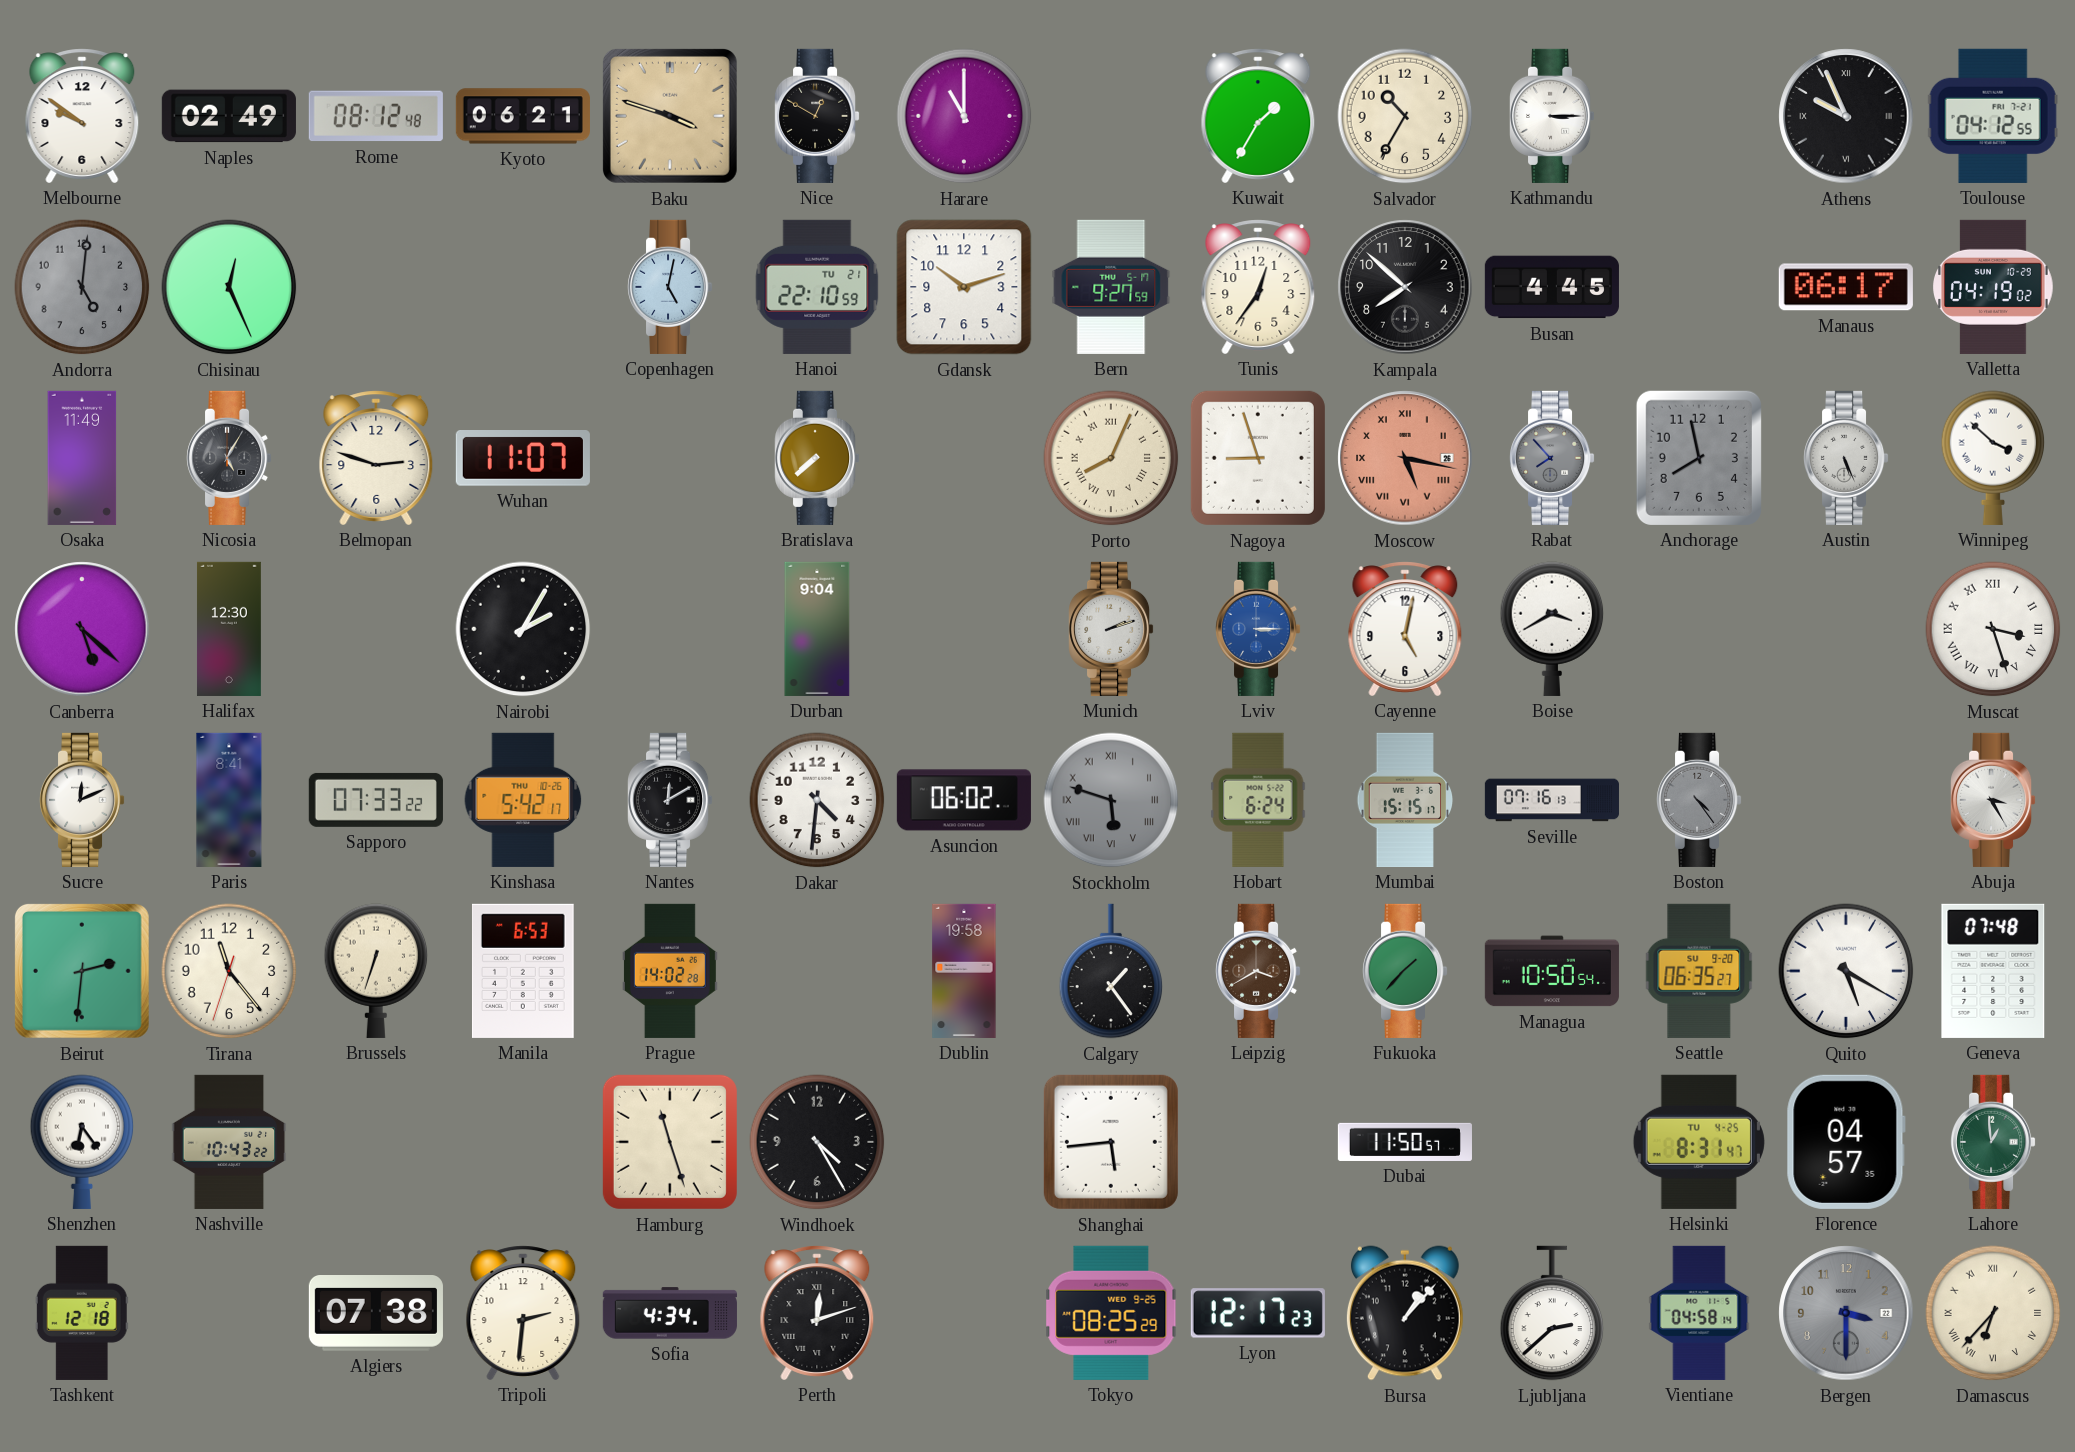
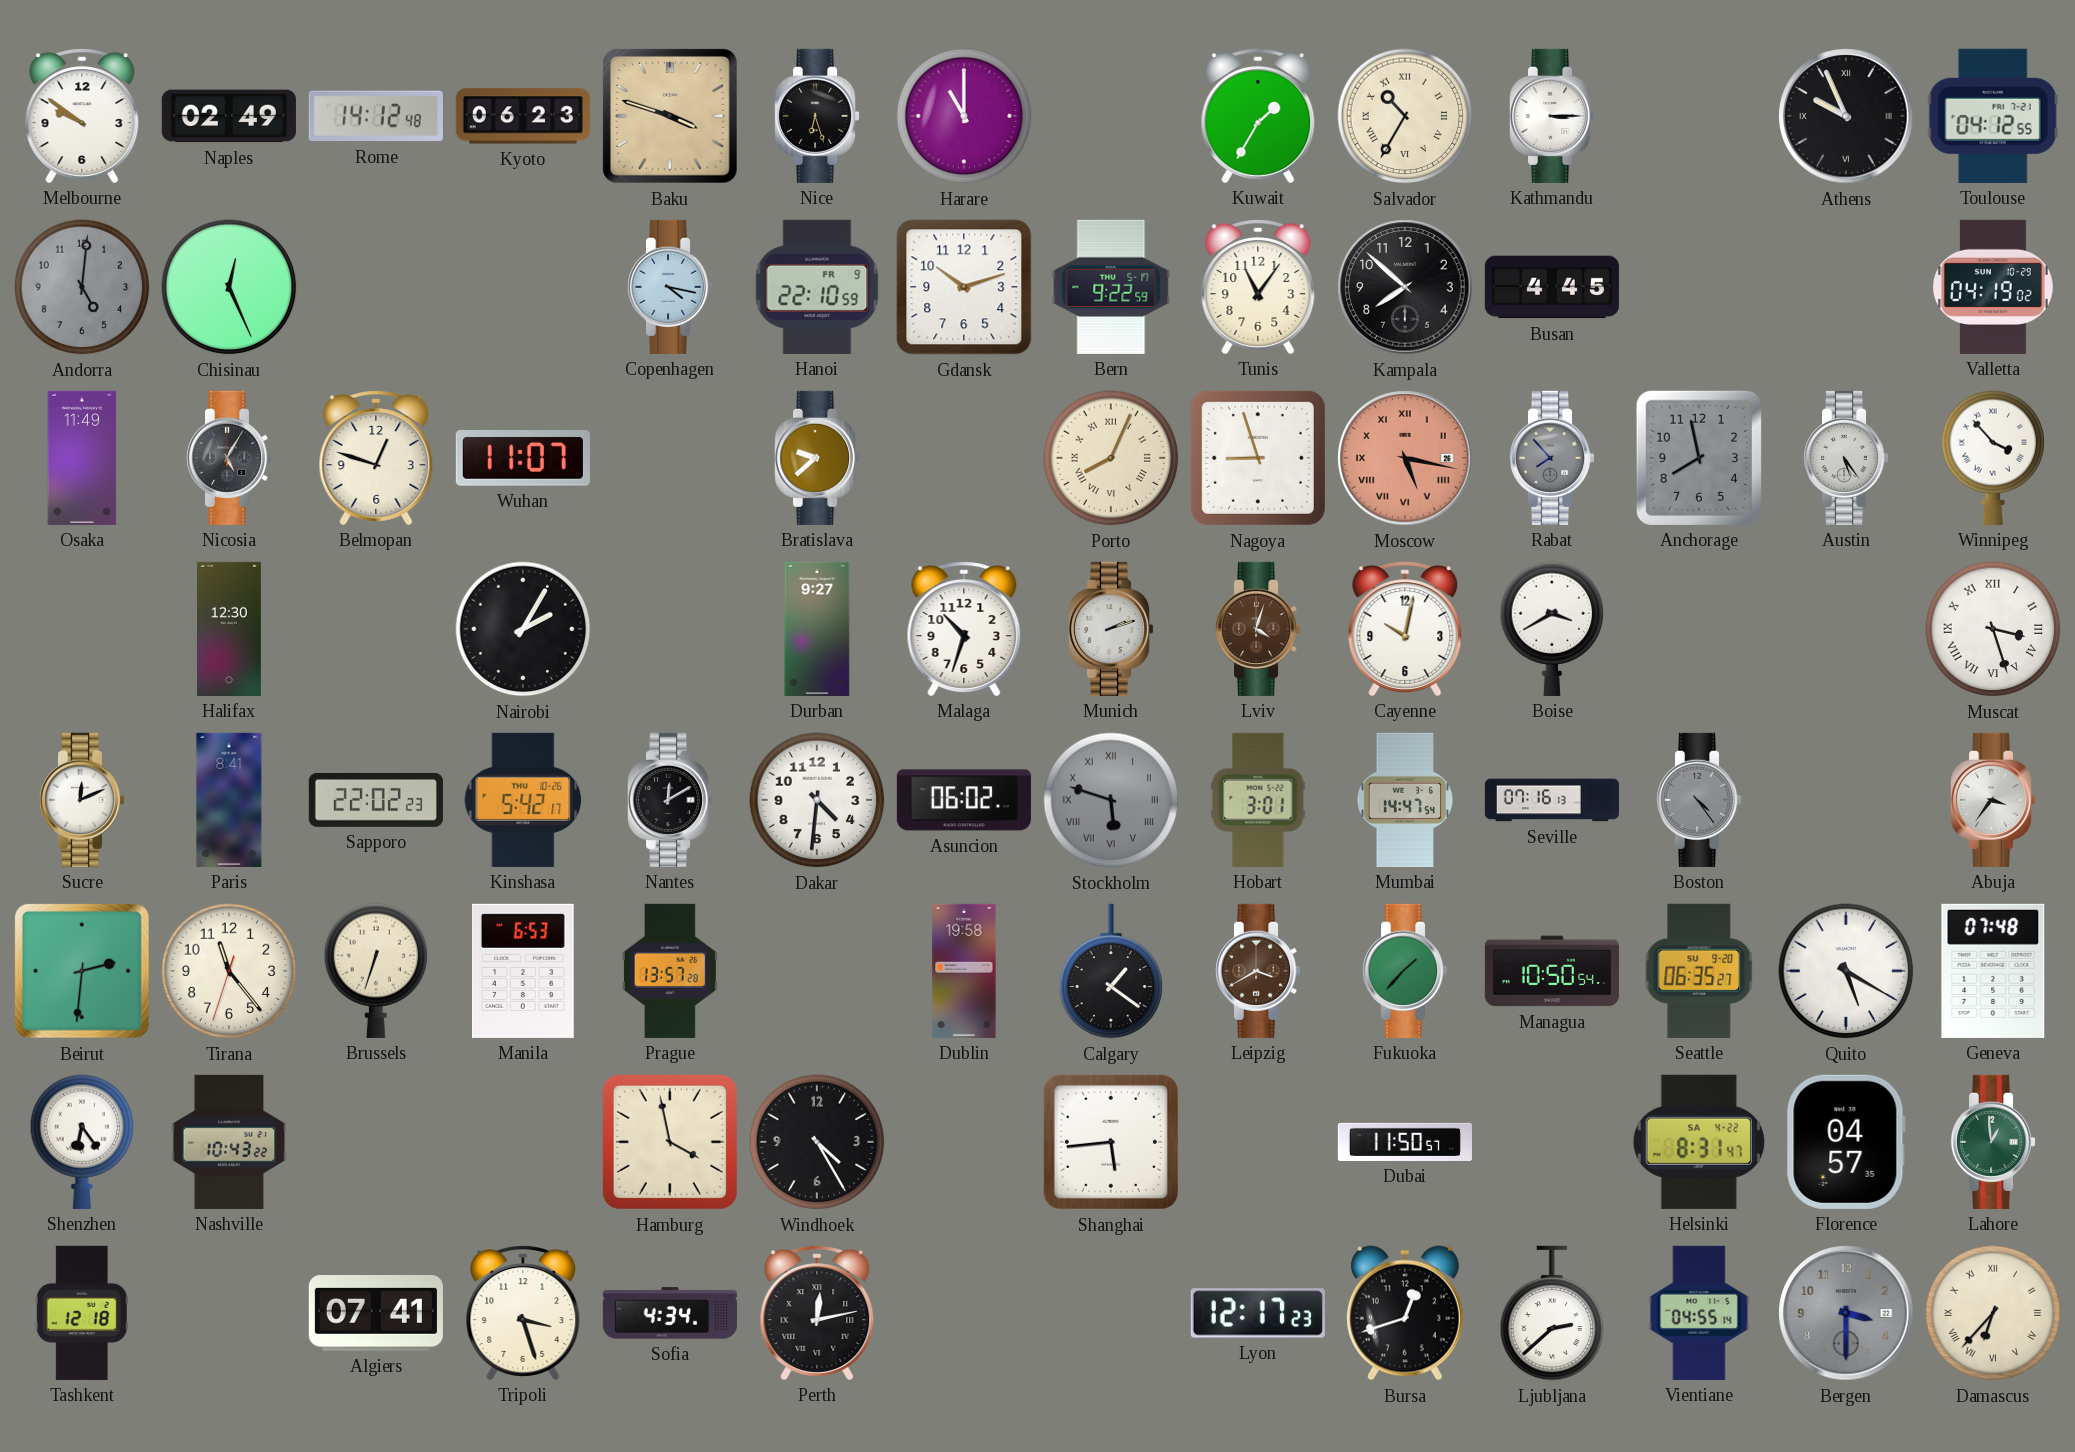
Rome: 08:12 -> 14:12 (376, 116)
Kyoto: 06:21 -> 06:23 (523, 116)
Nice: 12:50 -> 6:27 (818, 116)
Salvador numerals: Arabic -> Roman (1405, 116)
Copenhagen: 5:02 -> 4:17 (671, 287)
Hanoi date: TU 21 -> FR 9 (817, 287)
Bern: 9:27 -> 9:22 (1111, 287)
Tunis: 12:36 -> 11:06 (1258, 287)
Manaus: 06:17 -> none (1846, 287)
Belmopan: 2:48 -> 12:48 (376, 458)
Bratislava: 7:38 -> 9:38 (818, 458)
Austin: 5:26 -> 5:24 (1847, 458)
Winnipeg: 3:52 -> 3:53 (1993, 458)
Canberra: 5:22 -> none (82, 629)
Durban: 9:04 -> 9:27 (817, 629)
Malaga: none -> 10:33 (964, 629)
Lviv: 3:15 -> 4:03 (1259, 629)
Lviv dial: blue -> brown (1259, 629)
Cayenne: 5:02 -> 10:02 (1405, 629)
Sapporo: 07:33 -> 22:02 (376, 800)
Hobart: 6:24 -> 3:01 (1258, 800)
Mumbai: 15:15 -> 14:47 (1405, 800)
Abuja: 3:25 -> 3:36 (1994, 800)
Prague: 14:02 -> 13:57 (670, 971)
Calgary: 1:24 -> 1:21 (1111, 971)
Hamburg: 11:27 -> 3:58 (670, 1142)
Helsinki date: TU 4-25 -> SA 4-22 (1699, 1142)
Algiers: 07:38 -> 07:41 (376, 1314)
Tripoli: 2:31 -> 3:27 (523, 1313)
Perth: 12:12 -> 12:13 (817, 1313)
Tokyo: 08:25 -> none (1111, 1313)
Bursa: 1:07 -> 12:42 (1405, 1313)
Vientiane: 04:58 -> 04:55 (1699, 1313)
